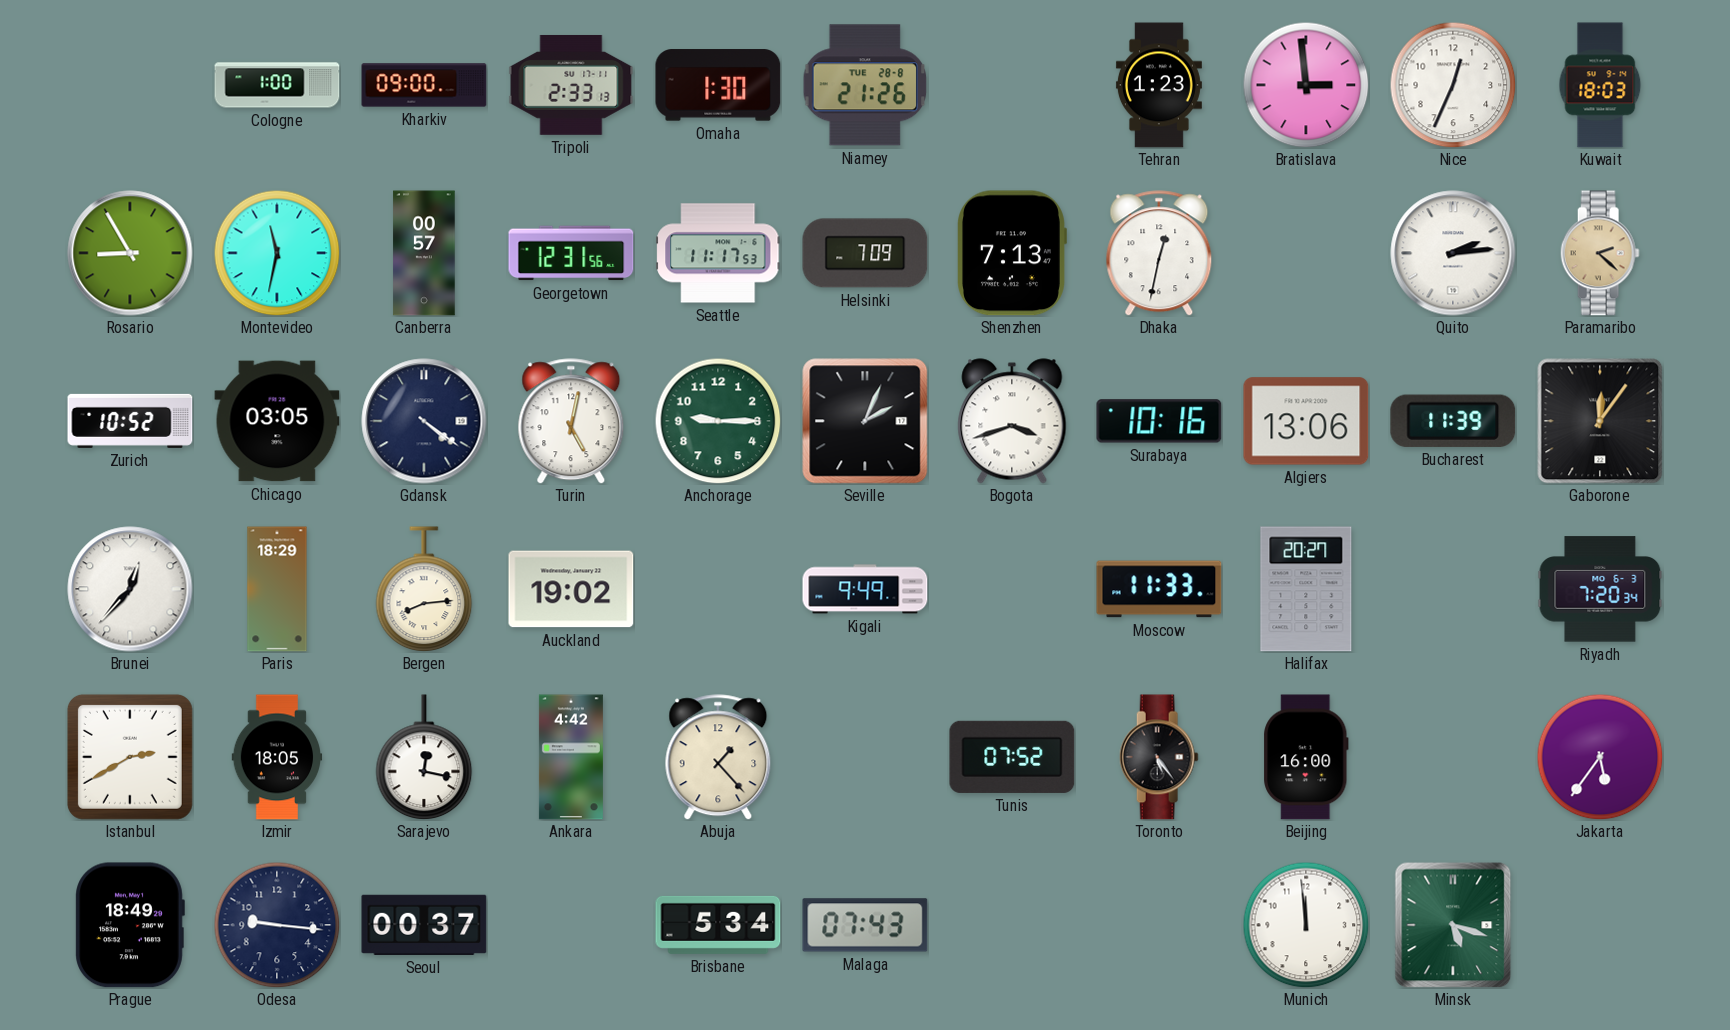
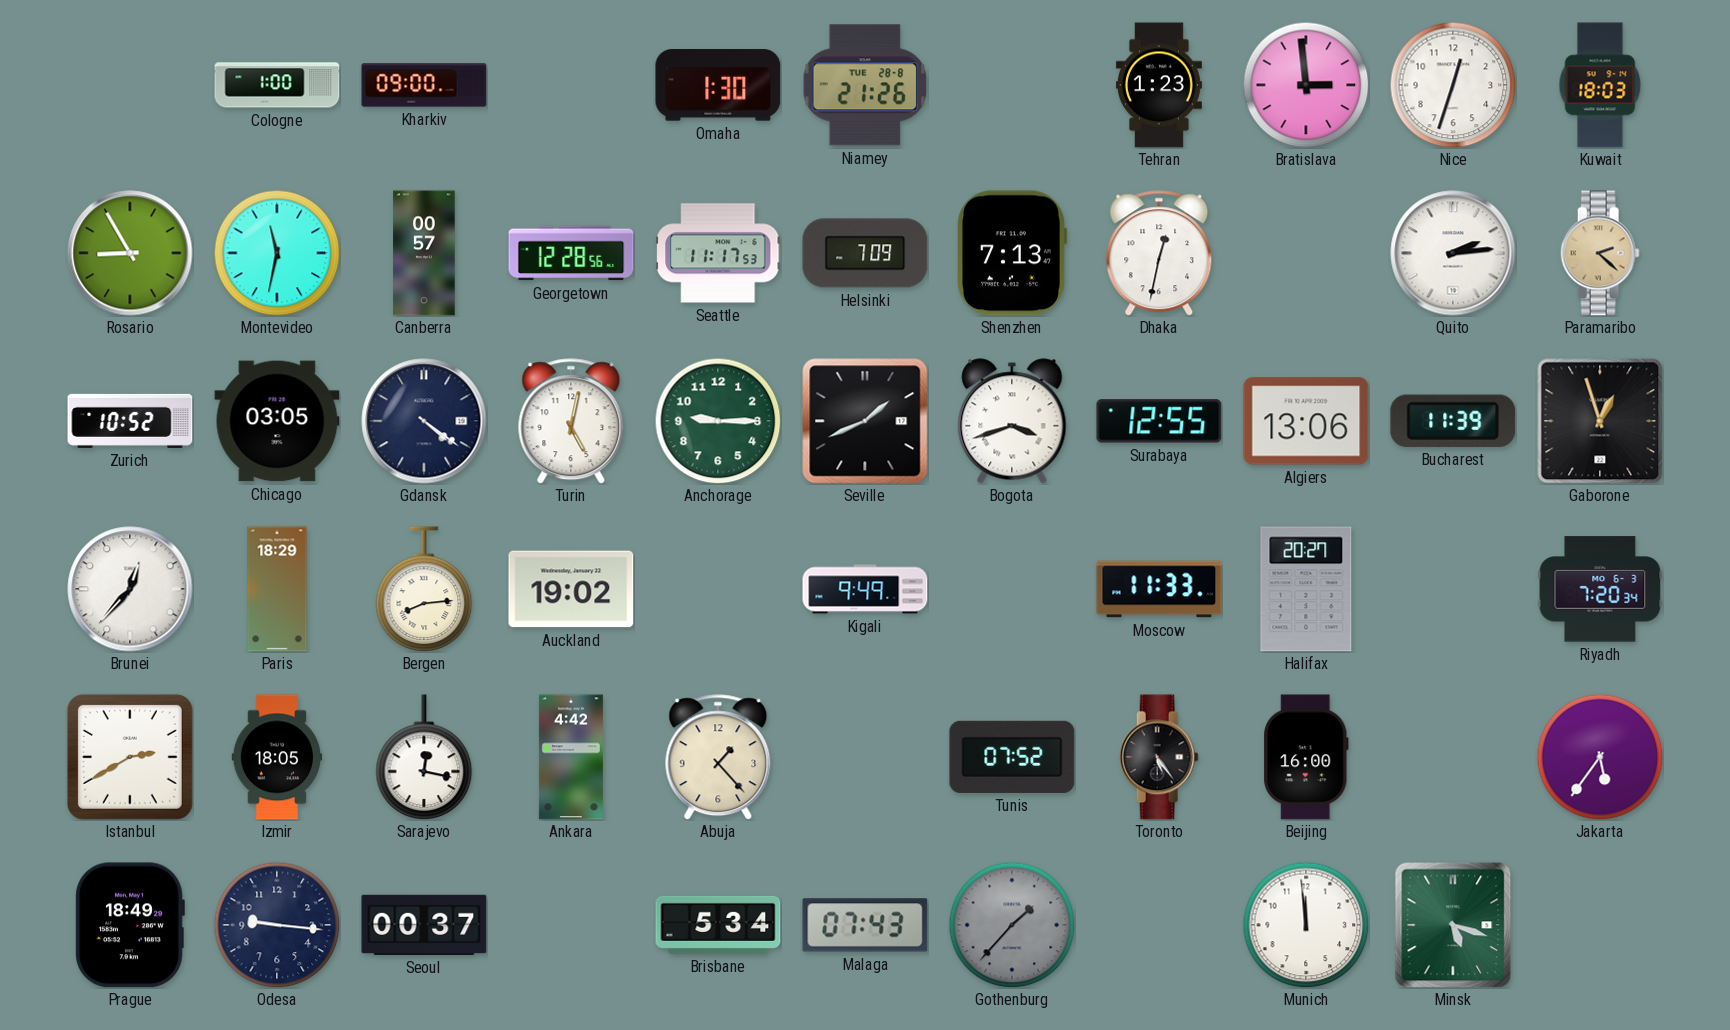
Tripoli: 2:33 -> none (571, 85)
Nice: 12:34 -> 12:33 (1453, 85)
Georgetown: 12:31 -> 12:28 (571, 253)
Seville: 2:04 -> 1:41 (865, 421)
Surabaya: 10:16 -> 12:55 (1159, 421)
Gaborone: 12:06 -> 12:57 (1600, 421)
Gothenburg: none -> 1:37 (1012, 925)
